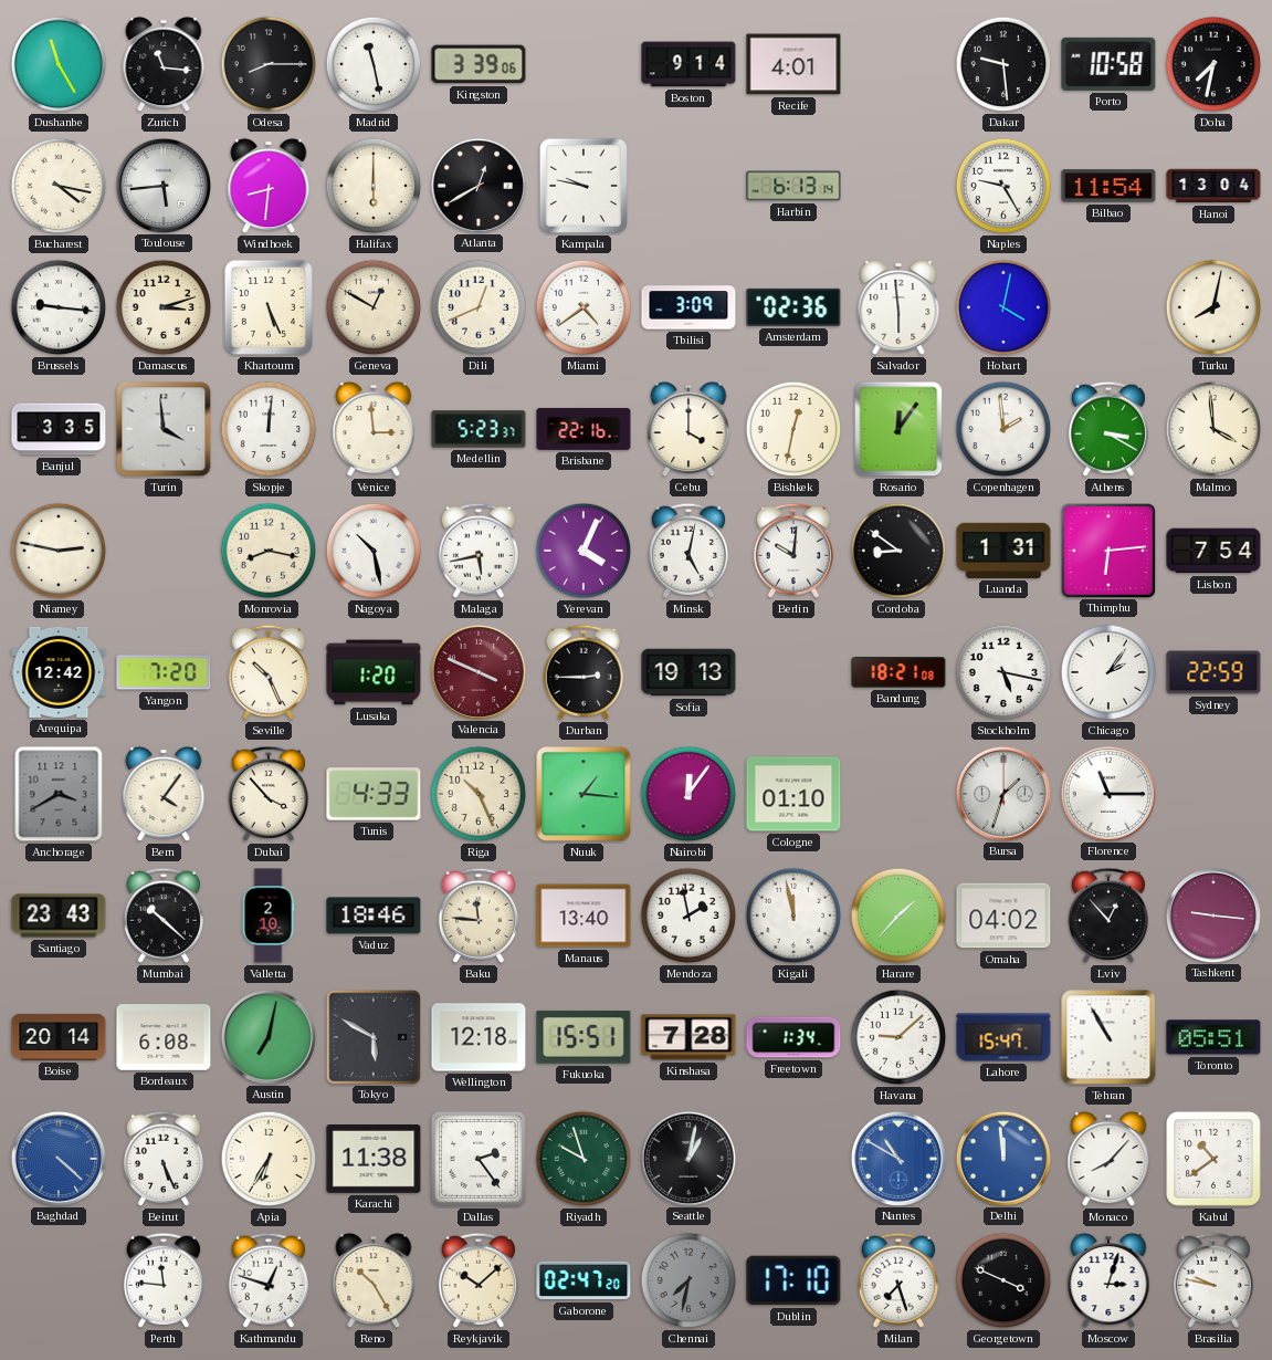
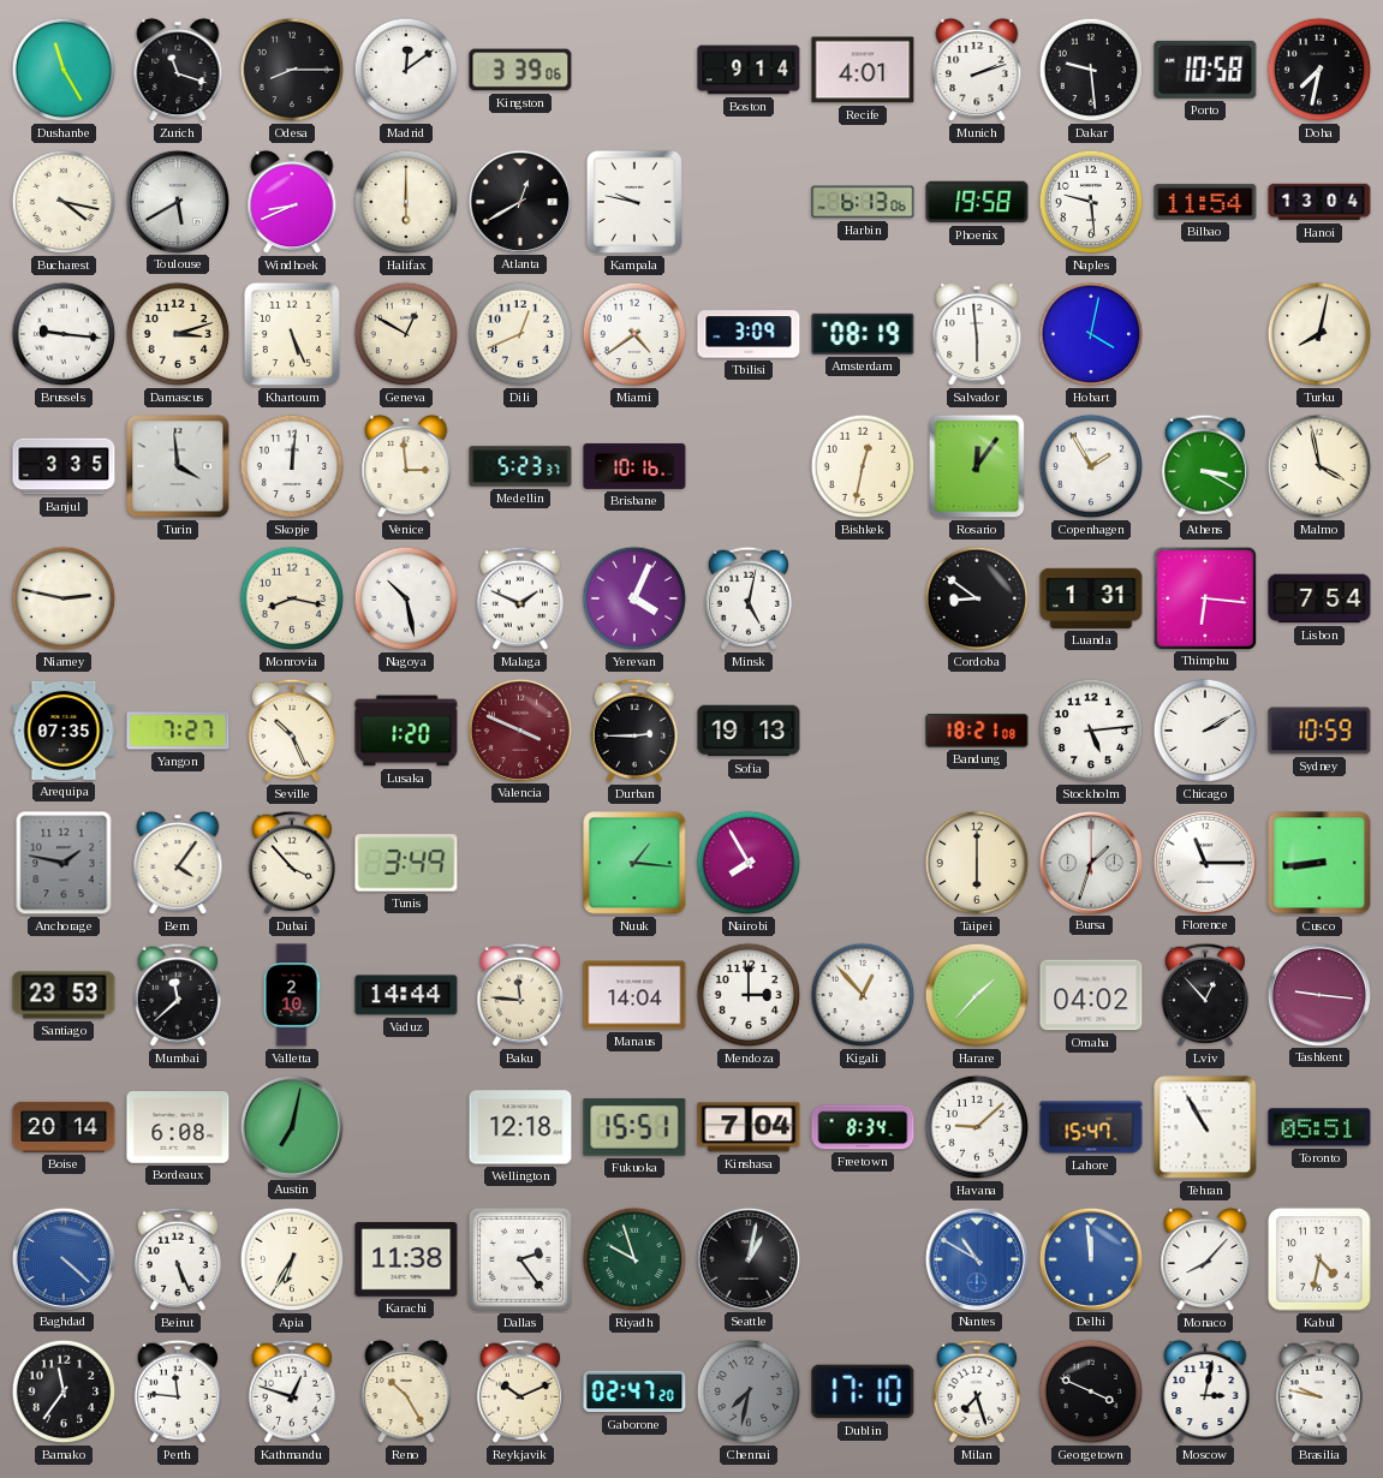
Zurich: 11:16 -> 11:18 (178, 70)
Madrid: 11:28 -> 12:09 (406, 70)
Munich: none -> 2:12 (977, 70)
Toulouse: 5:44 -> 5:40 (177, 201)
Windhoek: 8:31 -> 8:41 (292, 202)
Harbin: 6:13:14 -> 6:13:06 (863, 202)
Phoenix: none -> 19:58 (977, 202)
Naples: 9:25 -> 9:29 (1091, 202)
Amsterdam: 02:36 -> 08:19 (863, 334)
Brisbane: 22:16 -> 10:16 (634, 466)
Cebu: 4:00 -> none (688, 429)
Copenhagen: 1:59 -> 1:55 (1091, 466)
Malmo: 3:59 -> 3:58 (1319, 466)
Malaga: 5:43 -> 1:49 (520, 598)
Berlin: 10:01 -> none (793, 551)
Thimphu: 6:14 -> 6:16 (1204, 597)
Arequipa: 12:42 -> 07:35 (64, 731)
Yangon: 7:20 -> 7:27 (178, 731)
Stockholm: 5:17 -> 5:14 (1091, 731)
Chicago: 2:06 -> 2:10 (1205, 731)
Sydney: 22:59 -> 10:59 (1319, 731)
Anchorage: 3:40 -> 1:47 (64, 863)
Tunis: 4:33 -> 3:49 (406, 863)
Riga: 10:26 -> none (479, 794)
Nairobi: 12:06 -> 7:55 (749, 863)
Cologne: 01:10 -> none (793, 794)
Taipei: none -> 6:00 (977, 863)
Cusco: none -> 8:44 (1319, 863)
Santiago: 23:43 -> 23:53 (64, 995)
Mumbai: 10:22 -> 11:38 (178, 995)
Vaduz: 18:46 -> 14:44 (406, 995)
Manaus: 13:40 -> 14:04 (634, 995)
Mendoza: 1:58 -> 3:00 (749, 995)
Kigali: 11:58 -> 12:53 (863, 995)
Tokyo: 5:50 -> none (372, 1036)
Kinshasa: 7:28 -> 7:04 (749, 1127)
Freetown: 1:34 -> 8:34 (863, 1127)
Kabul: 10:39 -> 4:32 (1319, 1259)
Bamako: none -> 11:36 (64, 1391)
Reykjavik: 10:08 -> 10:11 (520, 1391)
Moscow: 3:03 -> 3:02 (1205, 1391)
